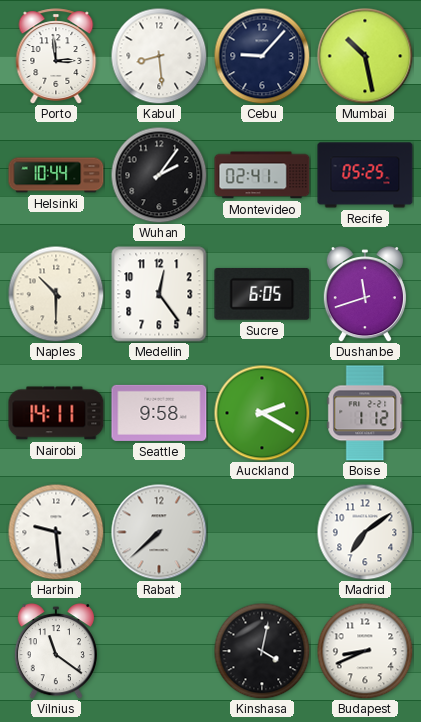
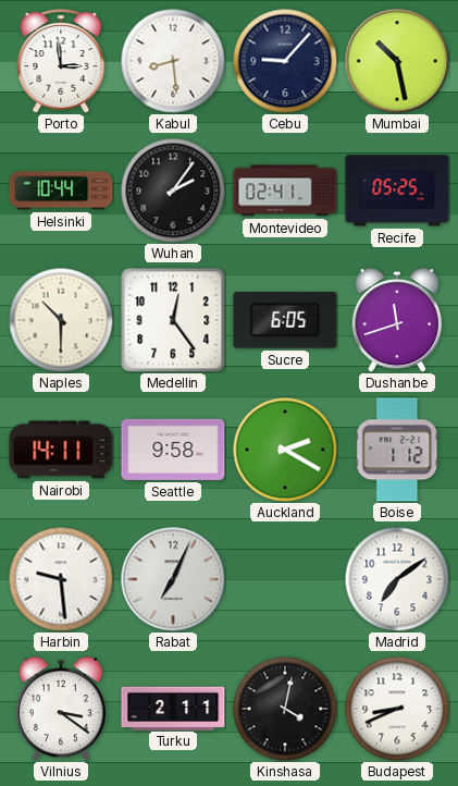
Rabat: 7:38 -> 7:04 (173, 579)
Vilnius: 11:21 -> 3:21 (61, 709)
Turku: none -> 2:11 (173, 708)
